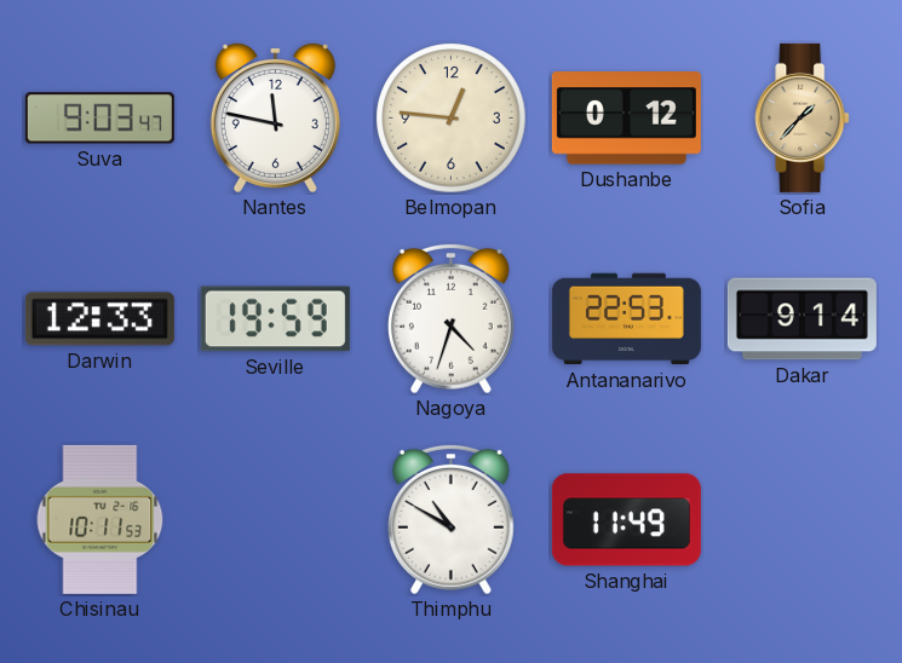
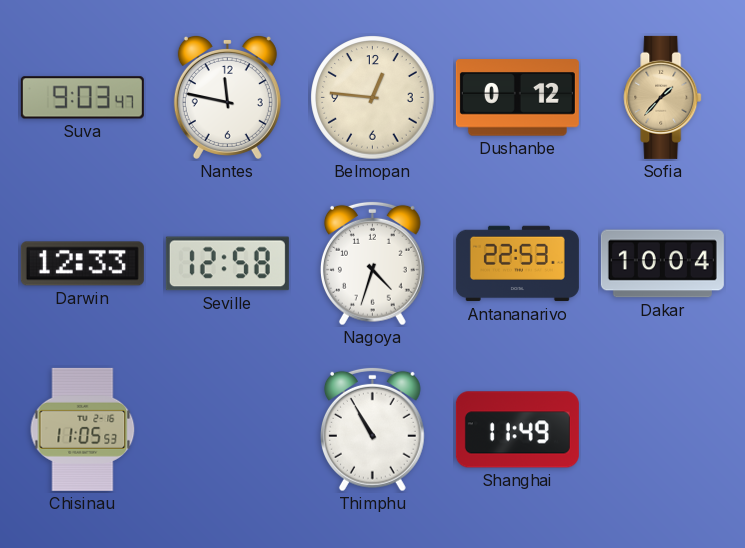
Seville: 19:59 -> 12:58 (227, 264)
Dakar: 9:14 -> 10:04 (662, 264)
Chisinau: 10:11 -> 11:05 (83, 429)
Thimphu: 10:50 -> 10:55 (372, 429)
